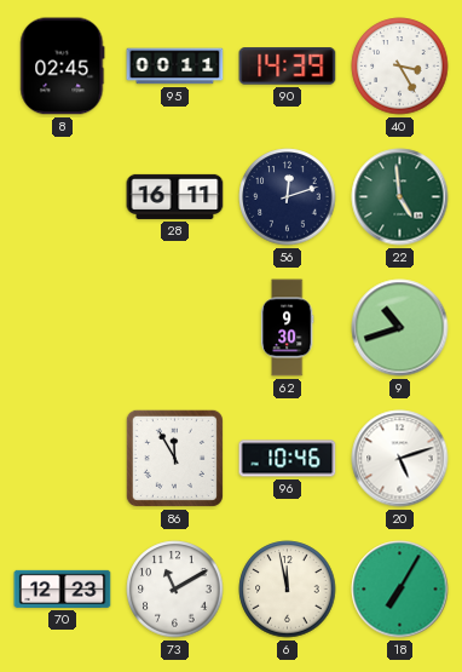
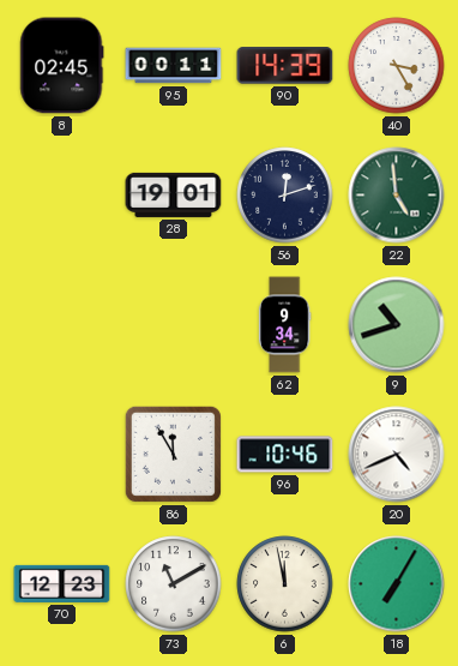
28: 16:11 -> 19:01 (174, 194)
62: 9:30 -> 9:34 (284, 325)
20: 5:12 -> 4:41 (397, 455)
